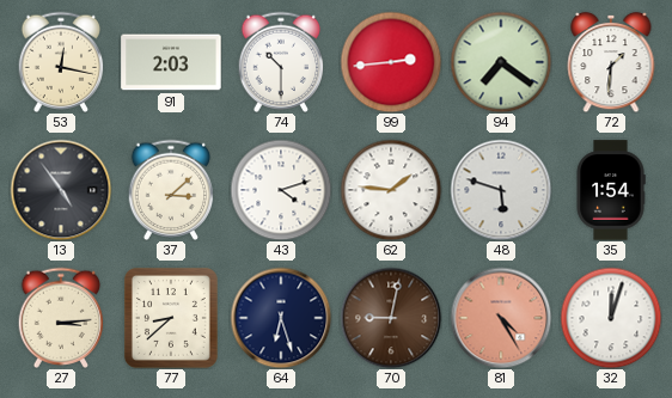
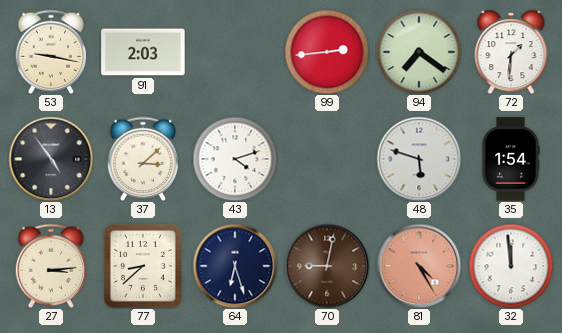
53: 12:17 -> 9:17 (51, 51)
74: 10:30 -> none (281, 61)
62: 1:46 -> none (391, 190)
32: 12:03 -> 11:59 (511, 266)
